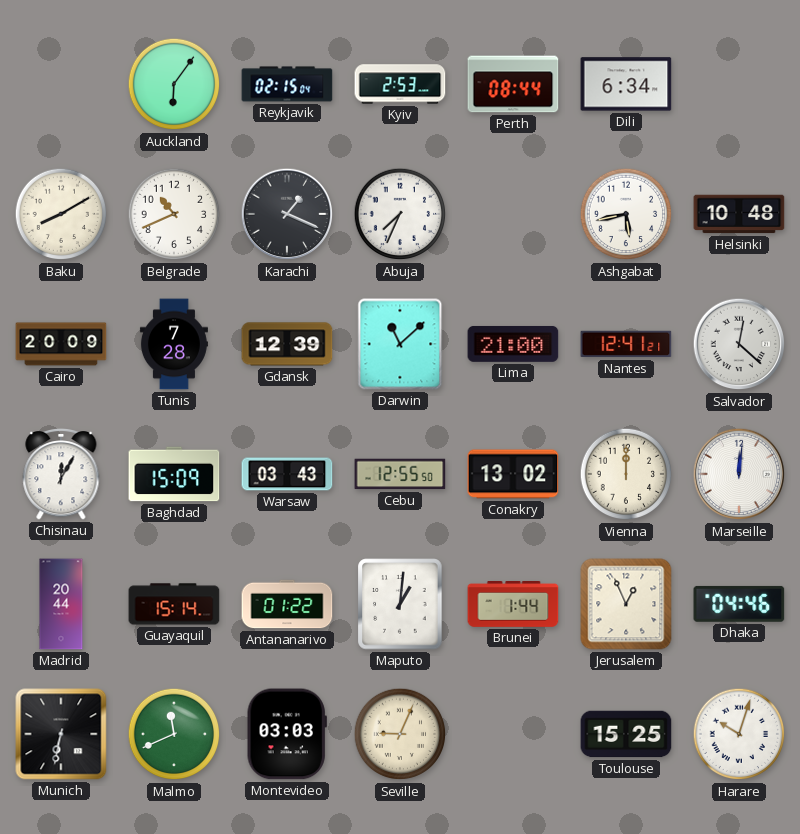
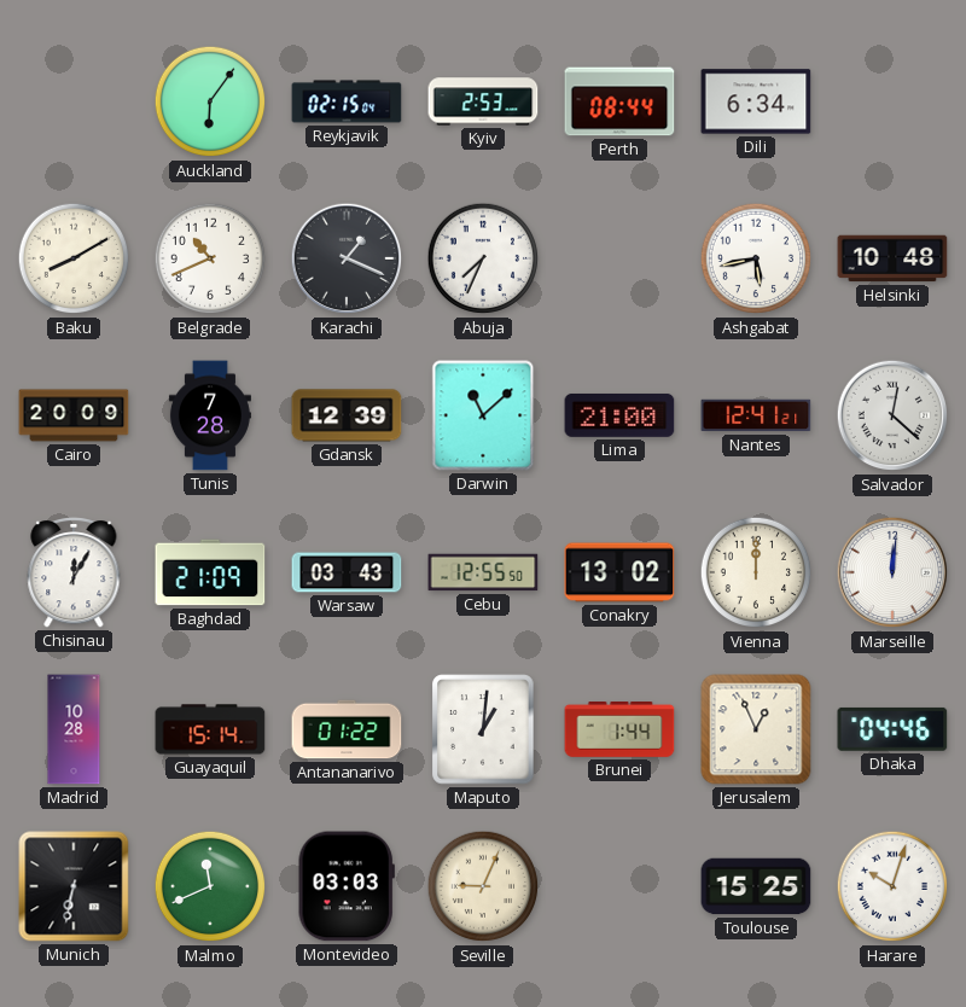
Baghdad: 15:09 -> 21:09 (210, 572)
Madrid: 20:44 -> 10:28 (74, 729)
